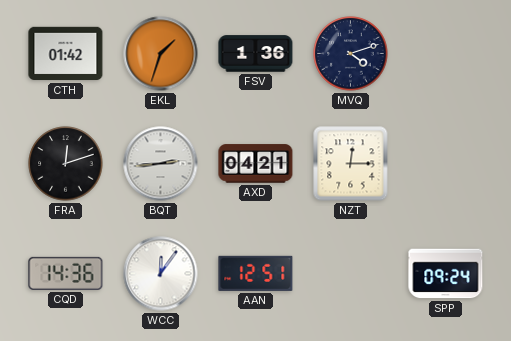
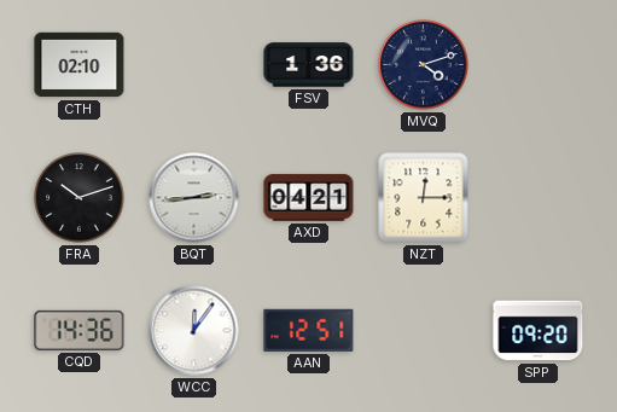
CTH: 01:42 -> 02:10 (80, 65)
EKL: 1:33 -> none (161, 54)
FRA: 12:12 -> 10:12 (80, 198)
SPP: 09:24 -> 09:20 (539, 331)
